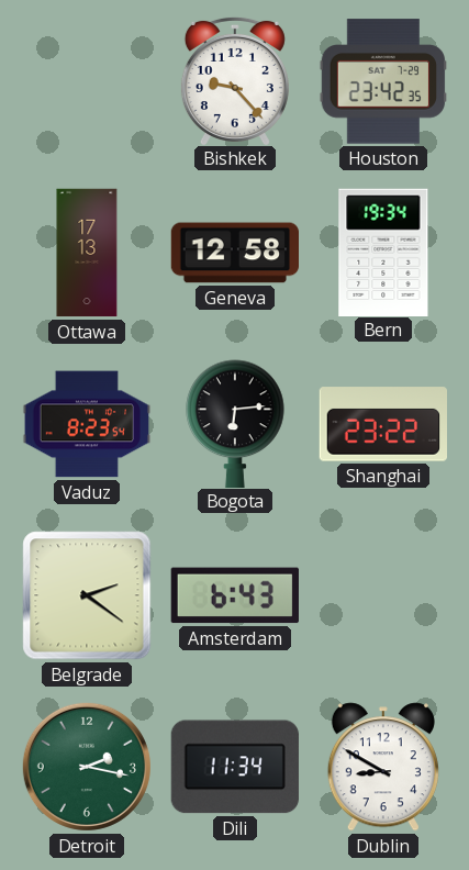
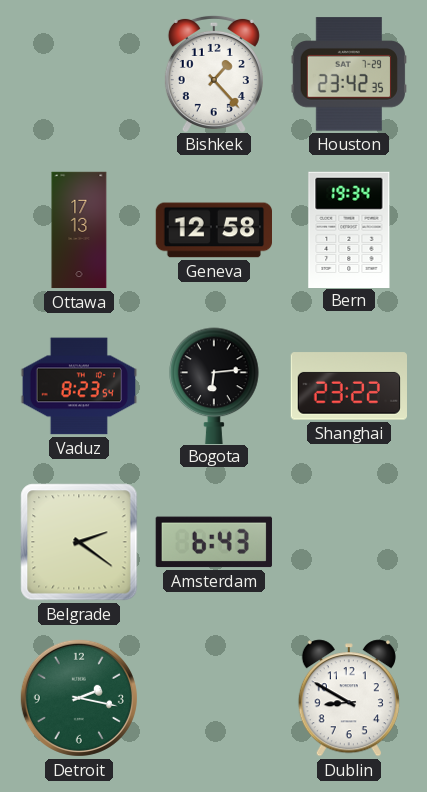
Bishkek: 9:23 -> 1:23 (214, 73)
Dili: 11:34 -> none (235, 767)
